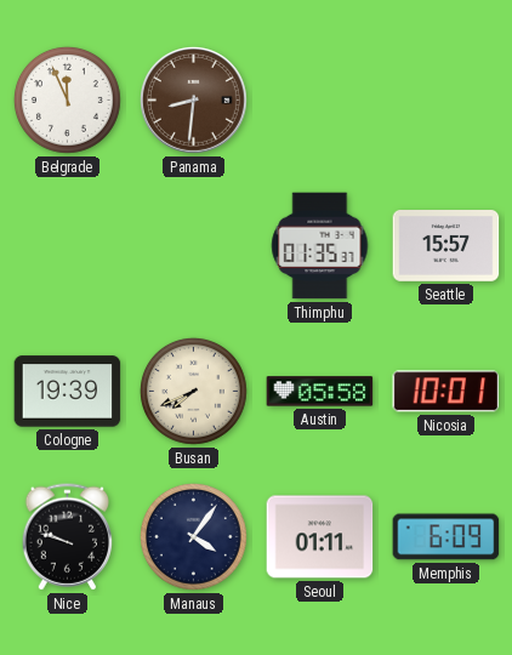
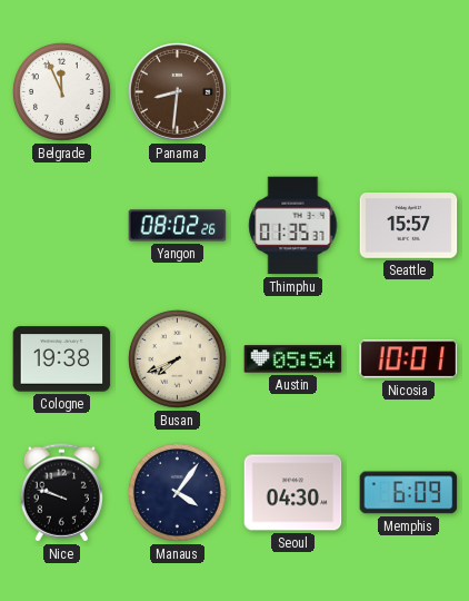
Yangon: none -> 08:02 (178, 226)
Cologne: 19:39 -> 19:38 (62, 359)
Austin: 05:58 -> 05:54 (293, 359)
Seoul: 01:11 -> 04:30 (293, 493)
